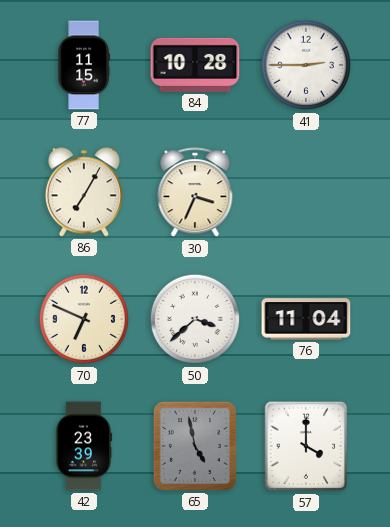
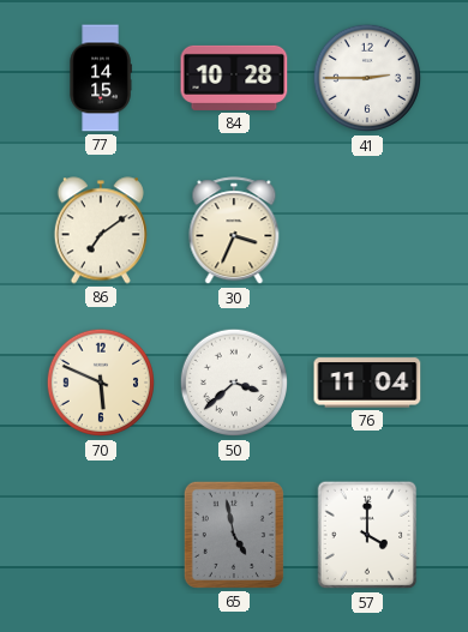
77: 11:15 -> 14:15 (101, 78)
86: 7:05 -> 7:09 (101, 230)
70: 6:49 -> 5:49 (101, 383)
42: 23:39 -> none (84, 446)
